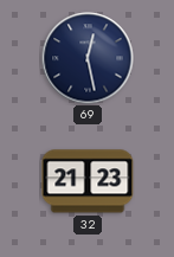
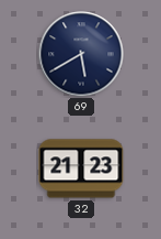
69: 12:28 -> 5:40 (81, 54)
